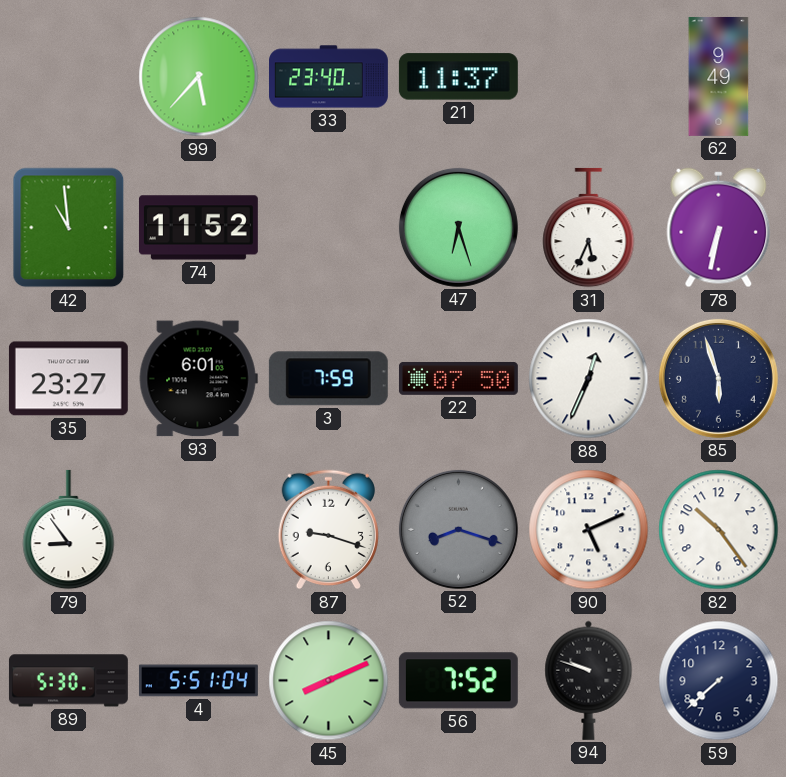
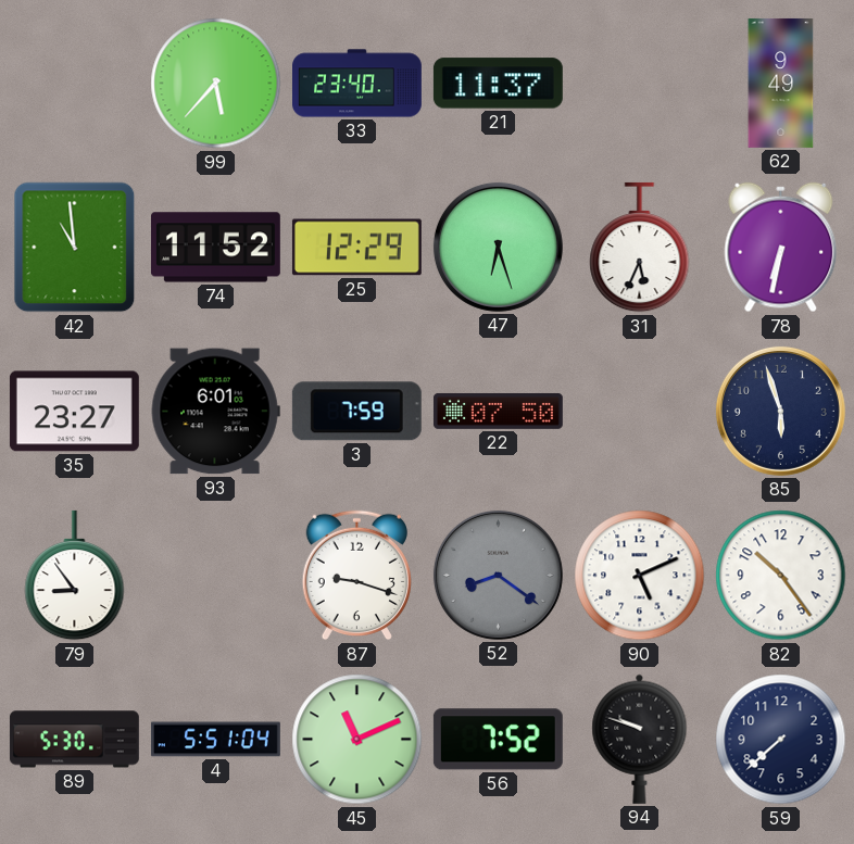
25: none -> 12:29 (356, 248)
88: 12:34 -> none (589, 379)
52: 8:18 -> 8:21 (498, 575)
45: 8:11 -> 11:11 (357, 740)
